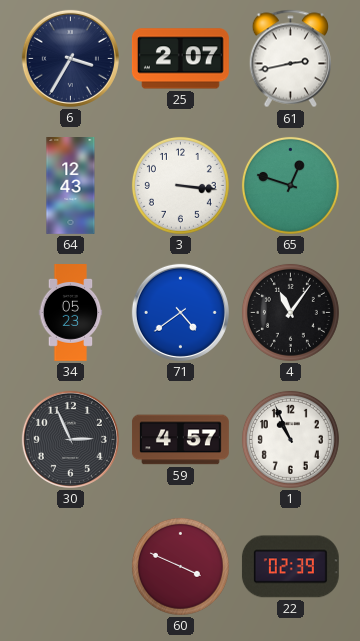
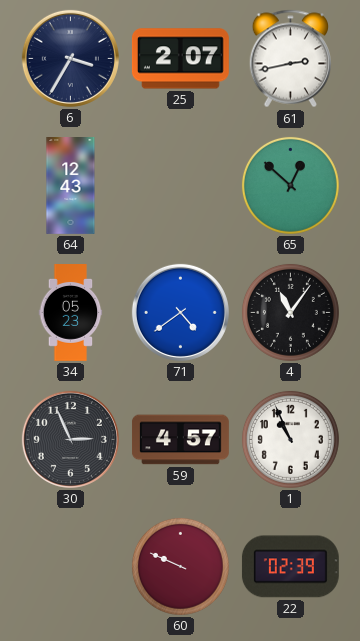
3: 3:16 -> none (180, 185)
65: 12:48 -> 12:52 (290, 185)
60: 3:49 -> 9:49 (180, 566)
